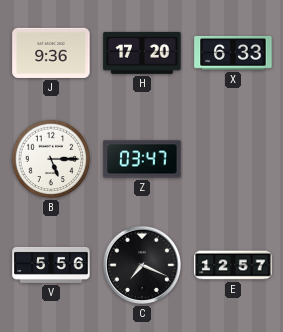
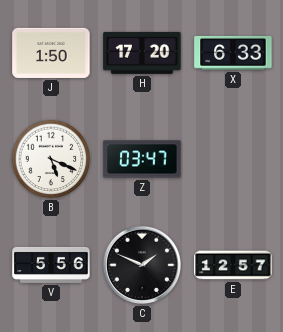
J: 9:36 -> 1:50 (51, 53)
B: 5:15 -> 5:19 (51, 159)
C: 7:19 -> 1:49 (142, 265)
